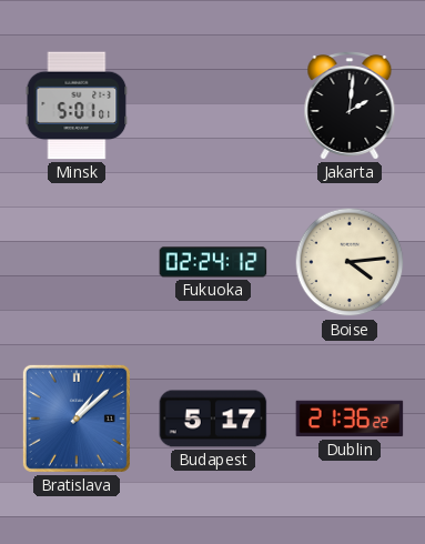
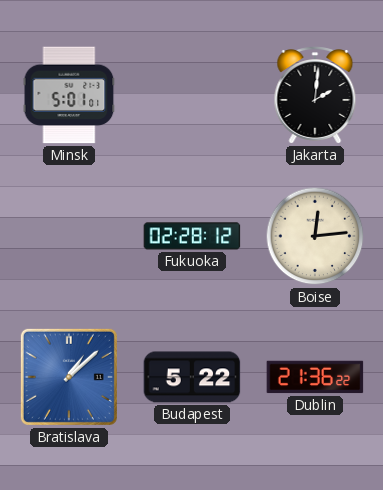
Fukuoka: 02:24 -> 02:28 (192, 236)
Boise: 4:14 -> 12:14 (315, 236)
Budapest: 5:17 -> 5:22 (192, 377)
